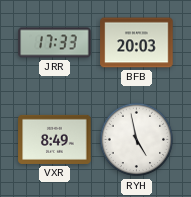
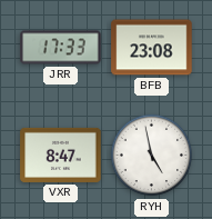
BFB: 20:03 -> 23:08 (152, 48)
VXR: 8:49 -> 8:47 (61, 155)
